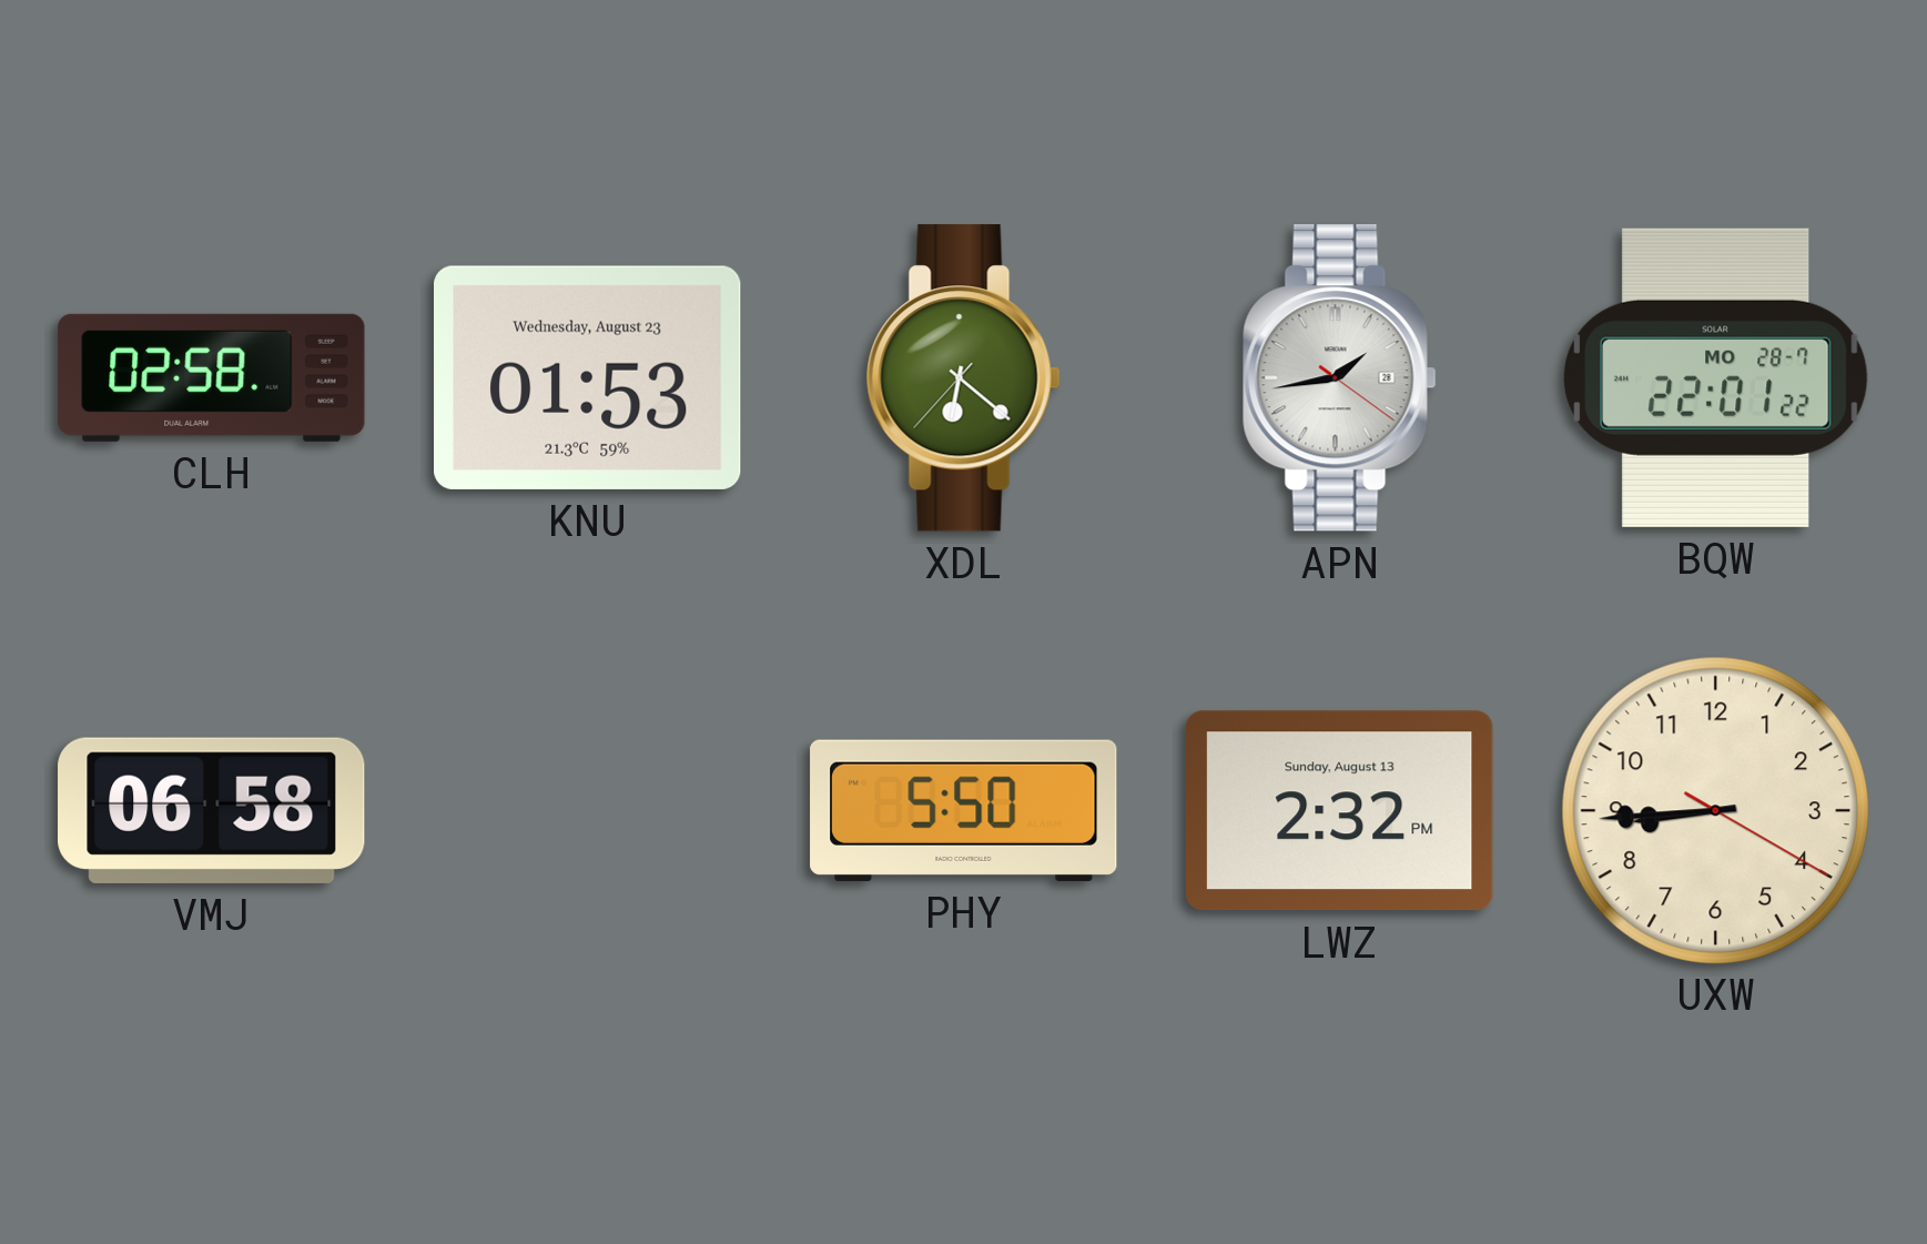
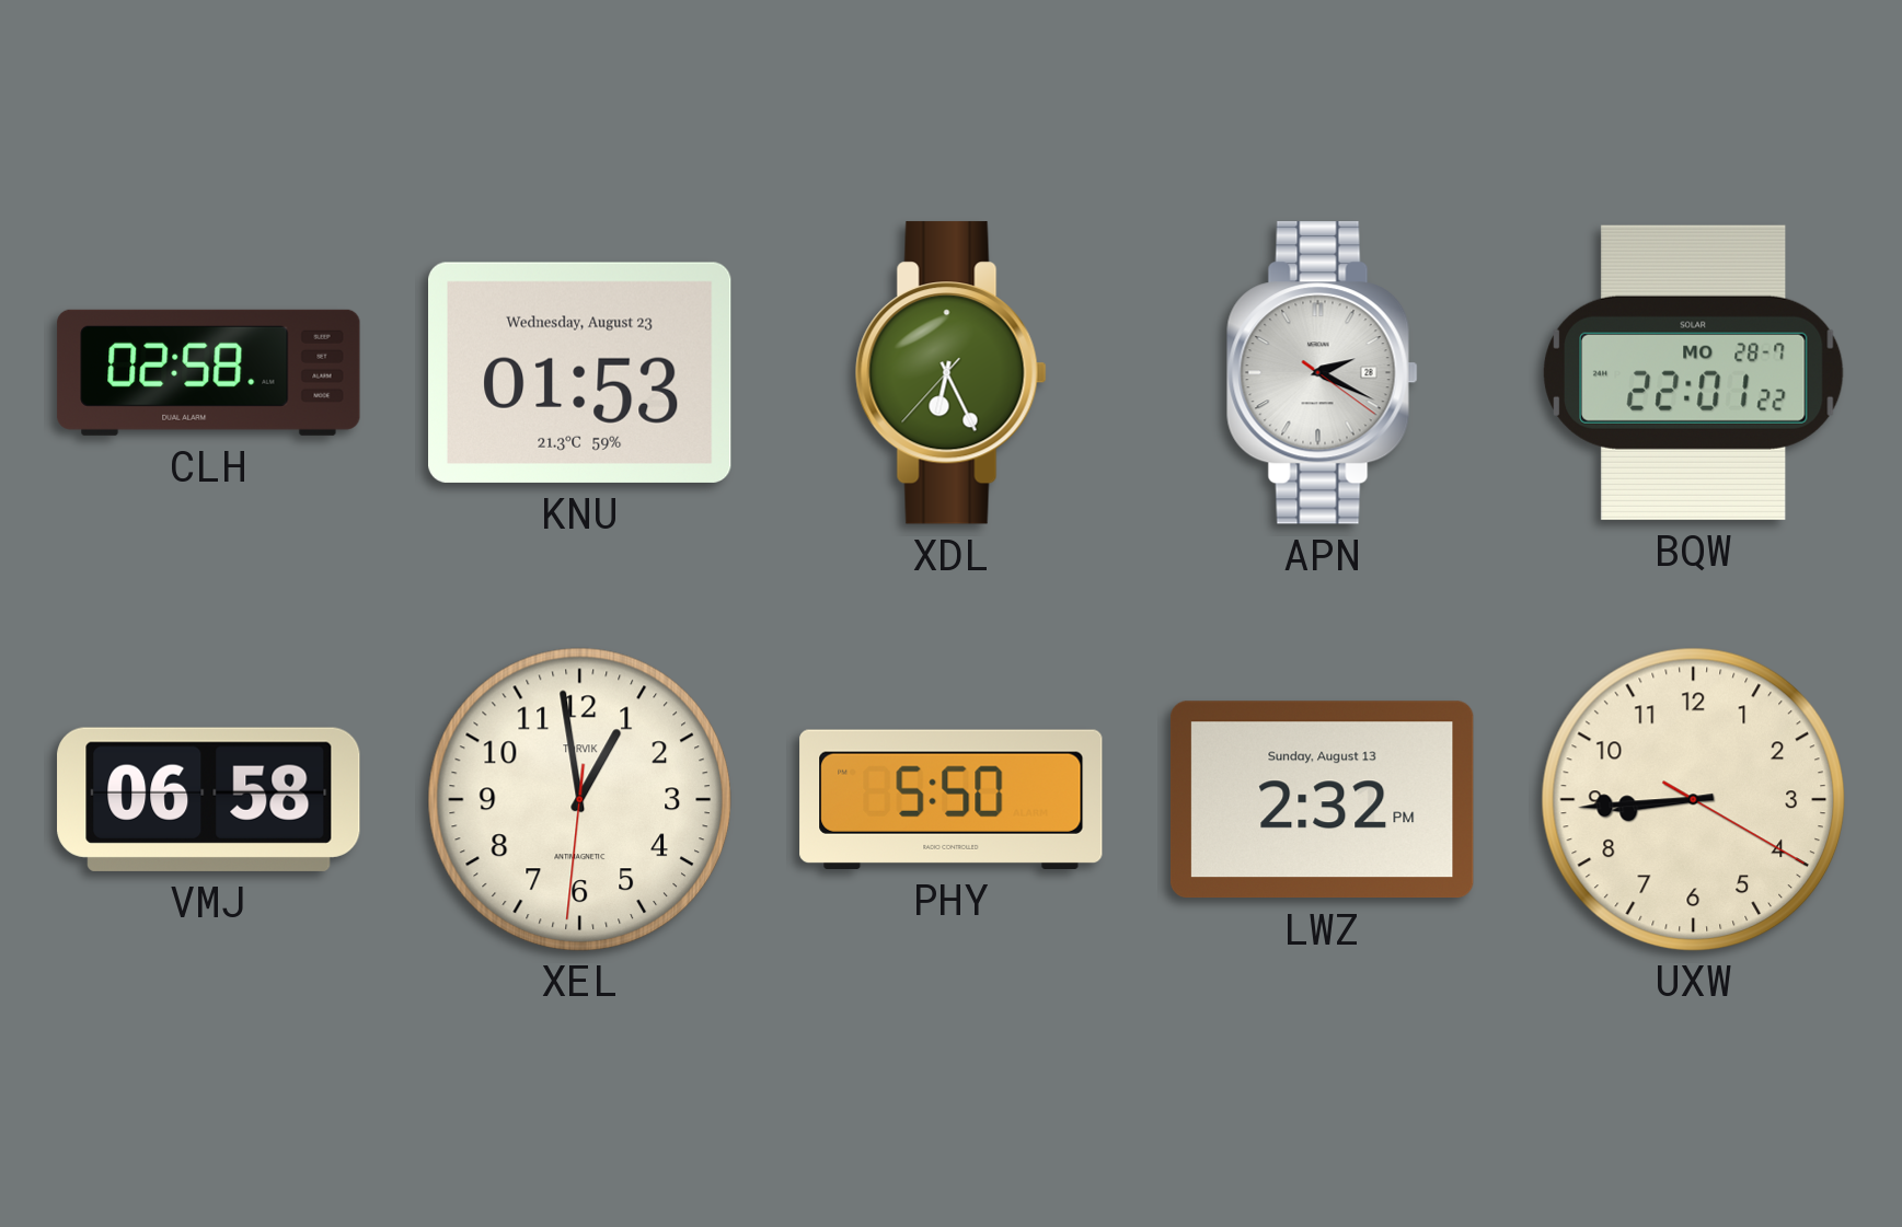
XDL: 6:21 -> 6:25 (950, 373)
APN: 1:43 -> 2:19 (1322, 373)
XEL: none -> 12:58 (579, 799)
